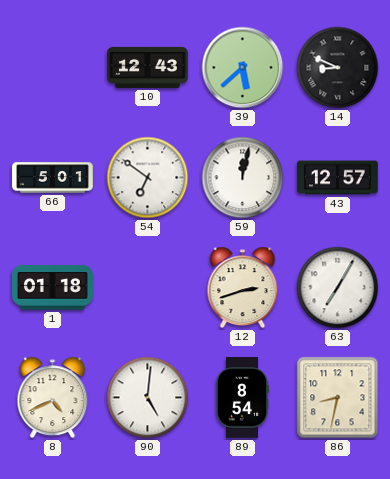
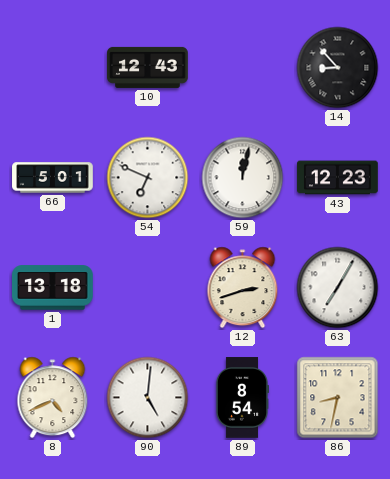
39: 5:38 -> none (243, 68)
14: 8:49 -> 8:53 (338, 68)
54: 6:51 -> 6:49 (148, 178)
43: 12:57 -> 12:23 (338, 178)
1: 01:18 -> 13:18 (53, 288)
